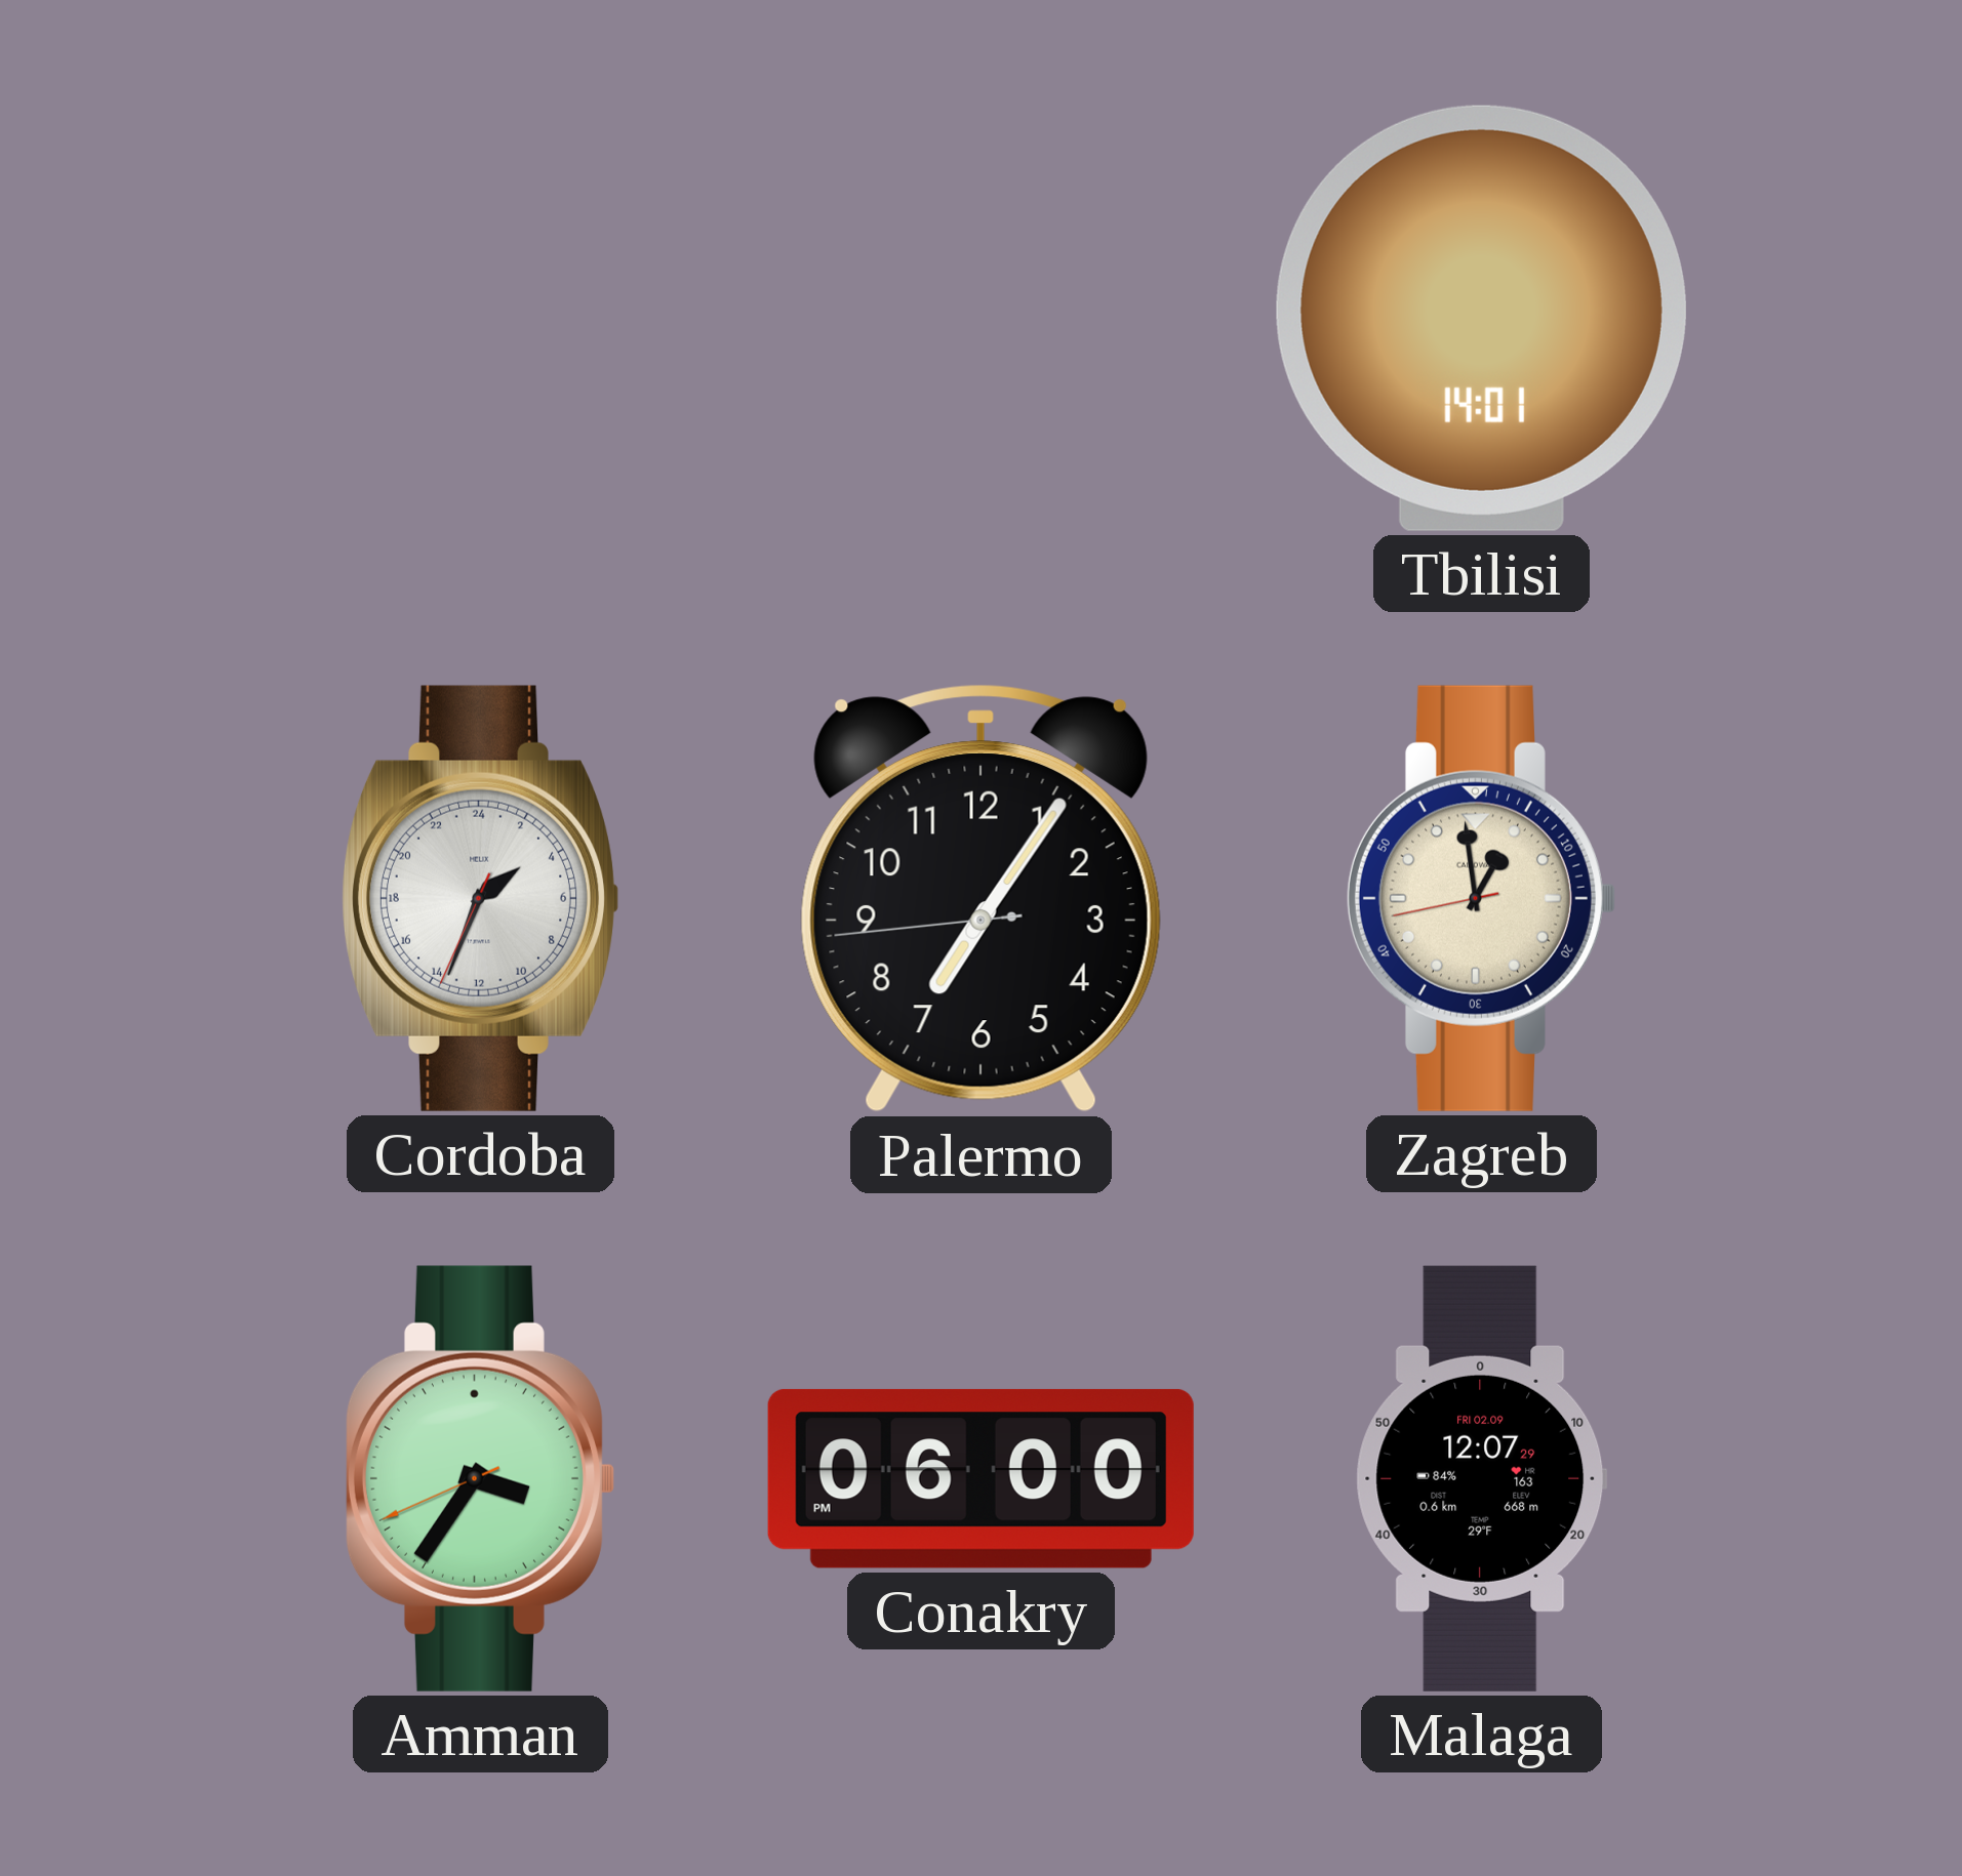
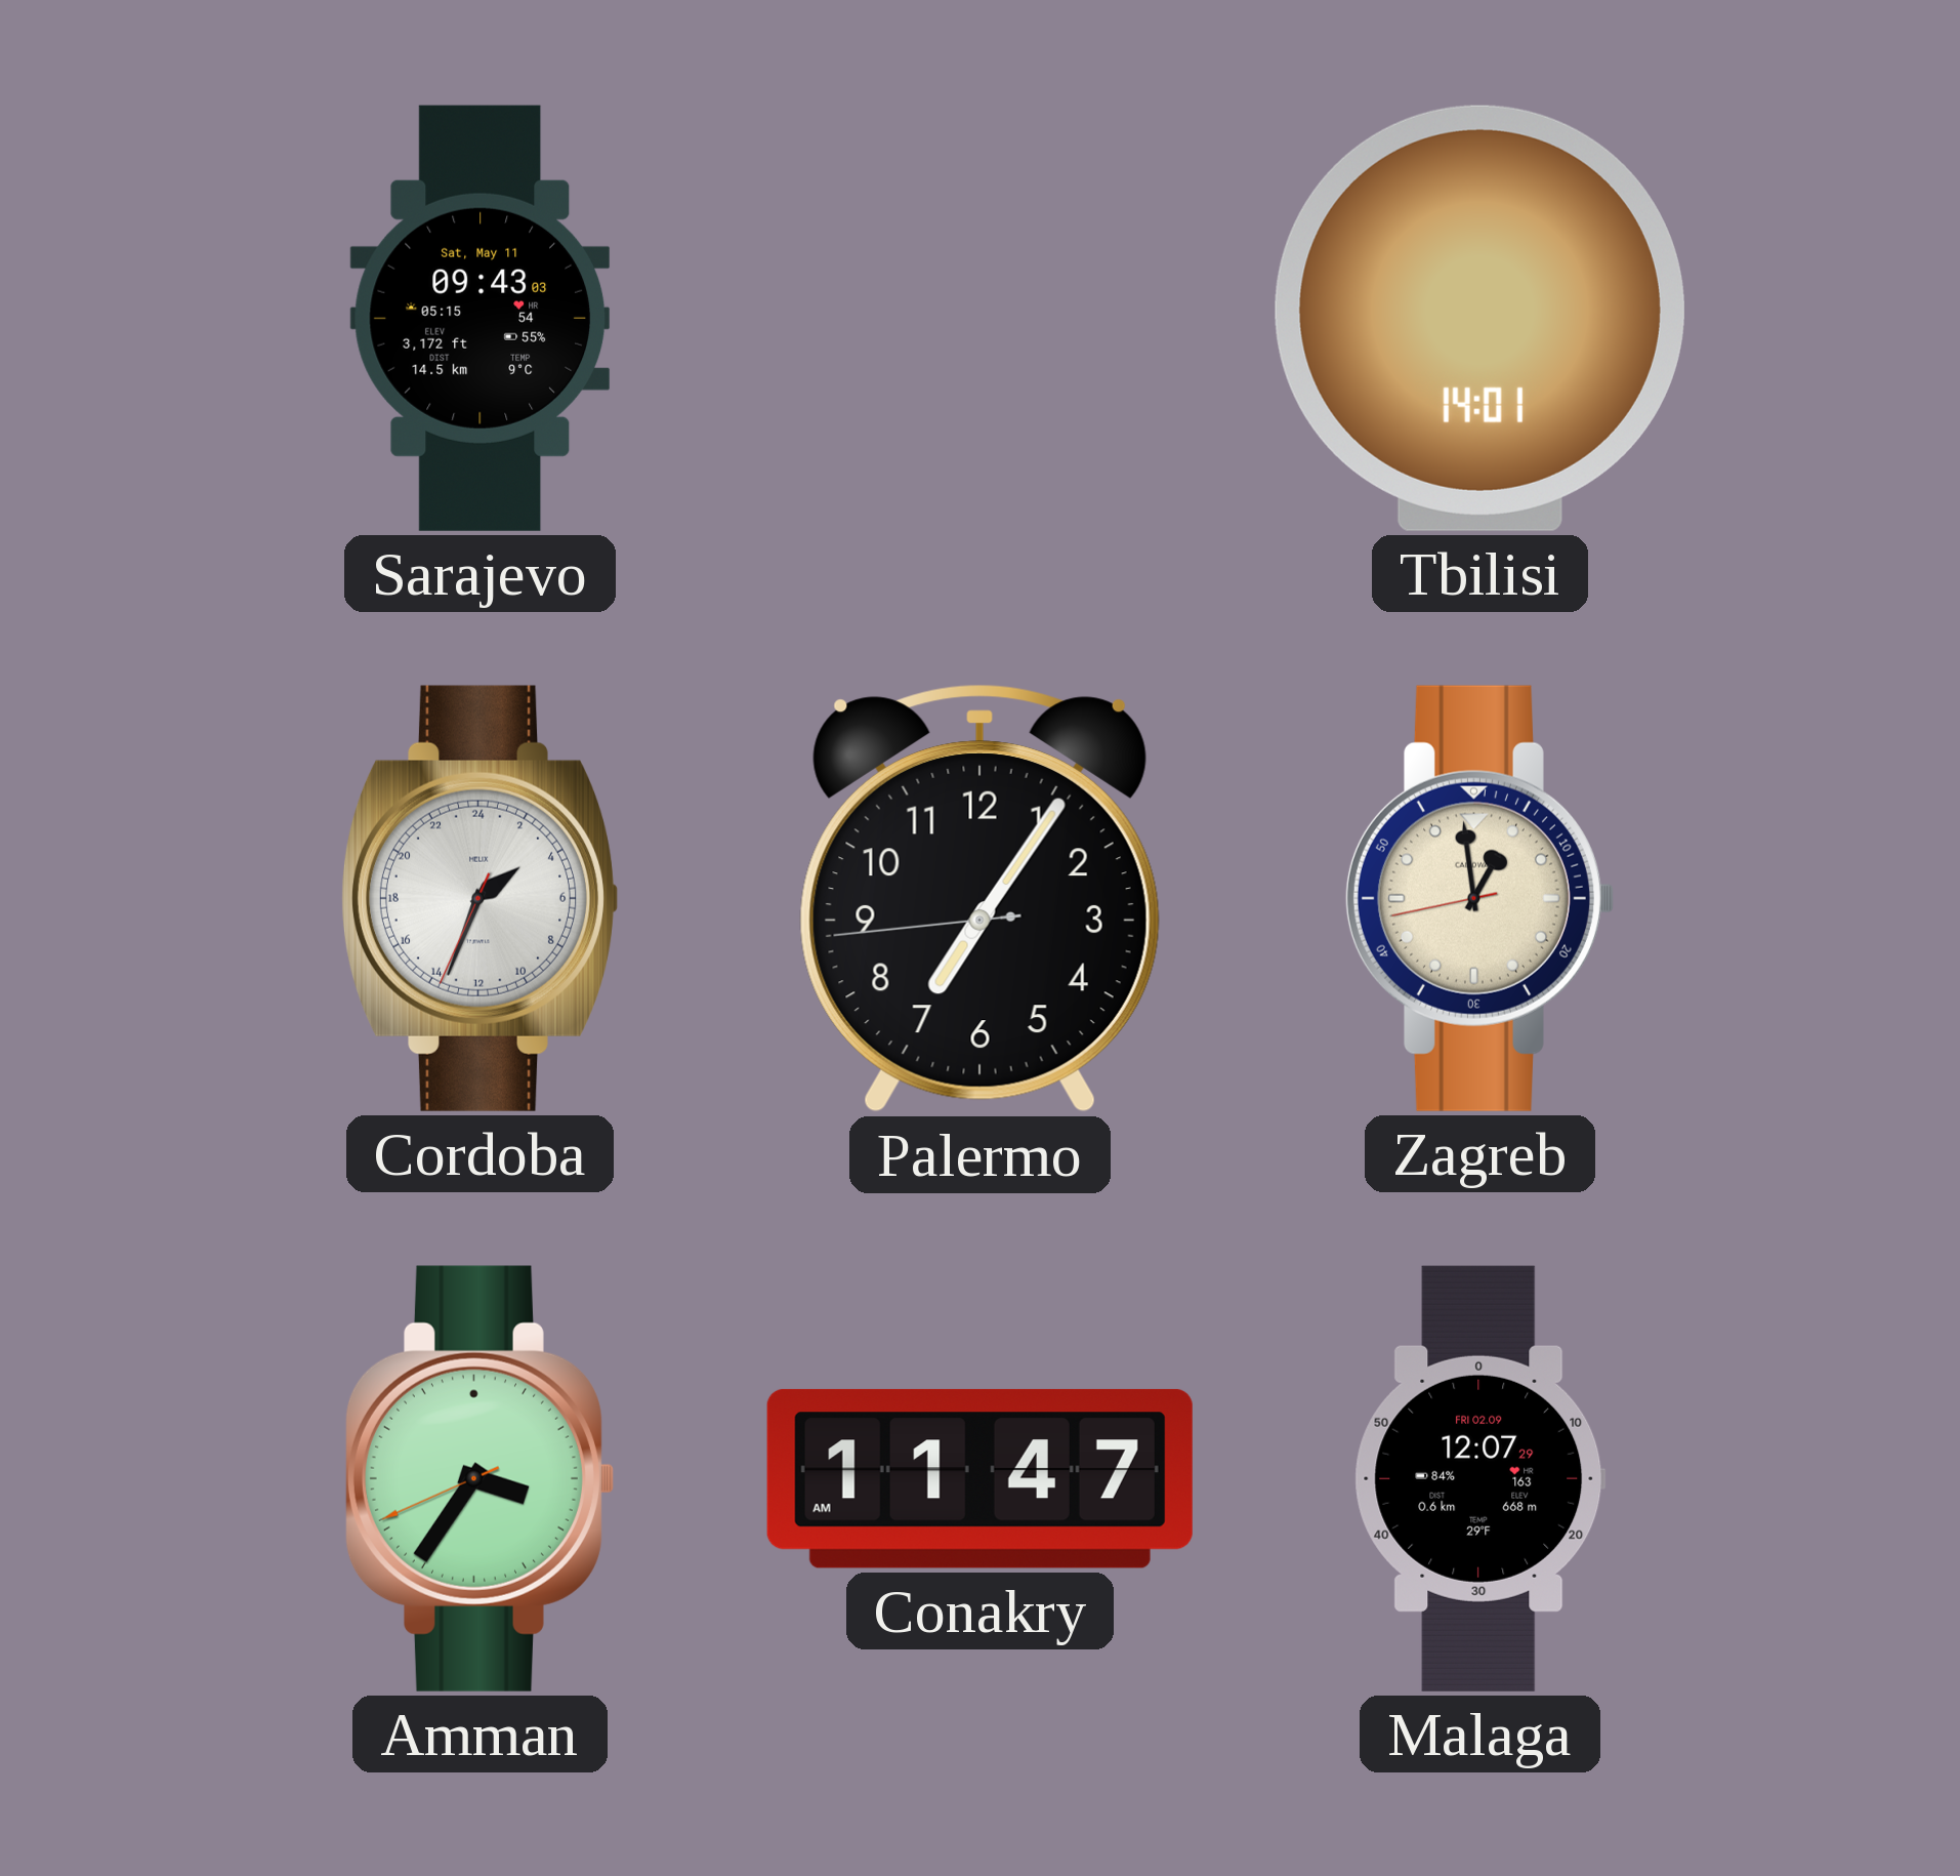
Sarajevo: none -> 09:43 (481, 318)
Conakry: 06:00 -> 11:47 (979, 1478)
